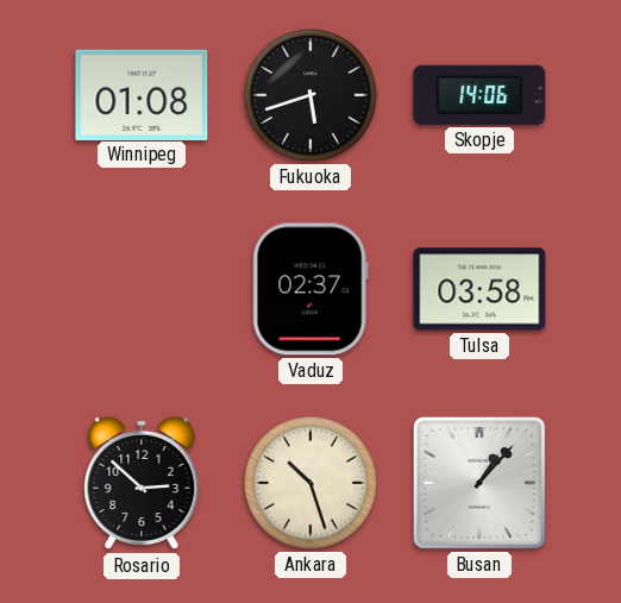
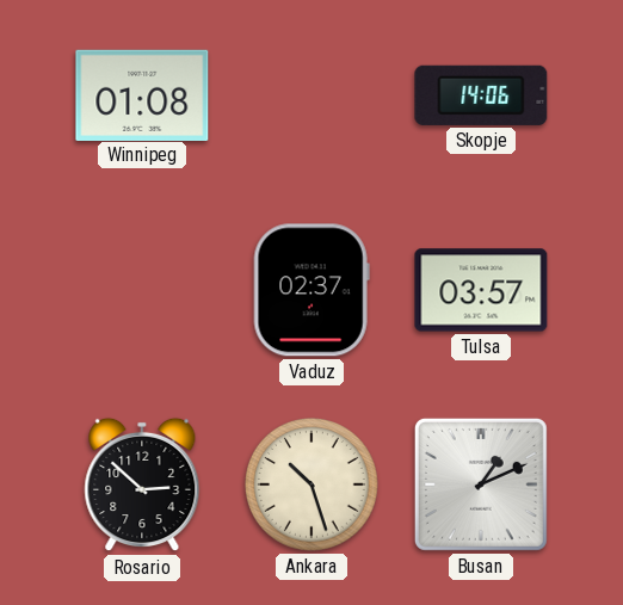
Fukuoka: 5:42 -> none (312, 96)
Tulsa: 03:58 -> 03:57 (481, 290)
Busan: 1:07 -> 1:11 (481, 484)
